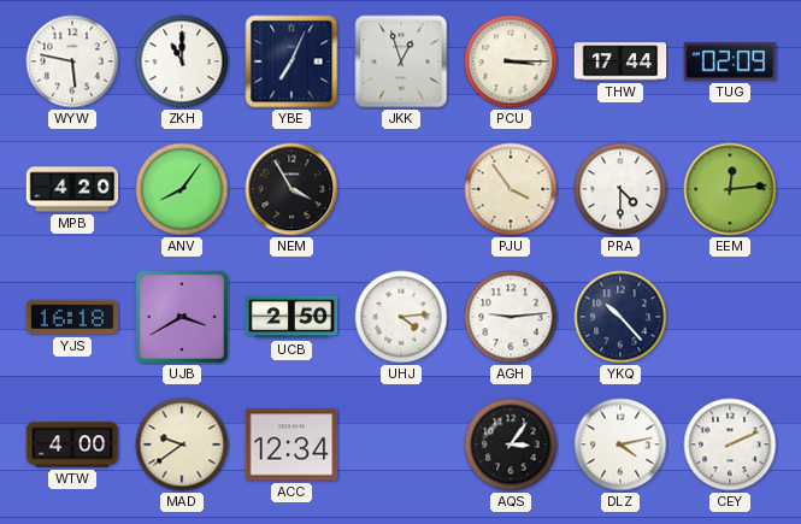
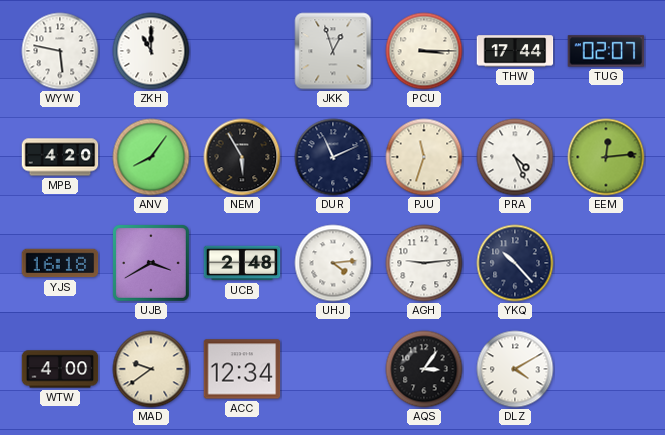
YBE: 7:04 -> none (291, 61)
TUG: 02:09 -> 02:07 (606, 51)
NEM: 3:55 -> 5:55 (242, 157)
DUR: none -> 11:11 (333, 157)
PJU: 3:54 -> 11:33 (424, 157)
PRA: 4:30 -> 4:26 (515, 157)
UCB: 2:50 -> 2:48 (242, 263)
DLZ: 4:13 -> 4:10 (515, 369)
CEY: 2:11 -> none (730, 444)
